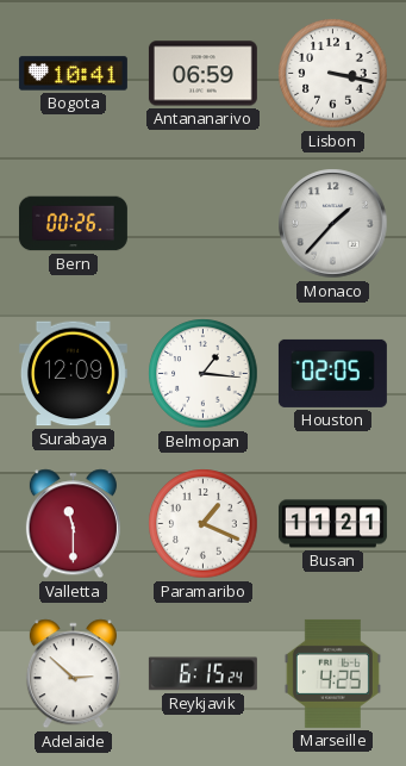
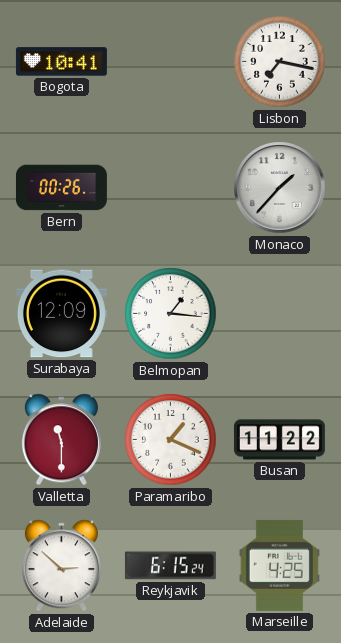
Antananarivo: 06:59 -> none (202, 74)
Lisbon: 3:17 -> 7:17 (280, 62)
Houston: 02:05 -> none (332, 373)
Busan: 11:21 -> 11:22 (279, 440)
